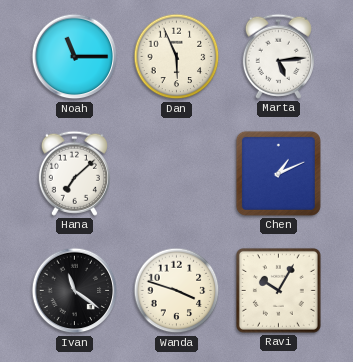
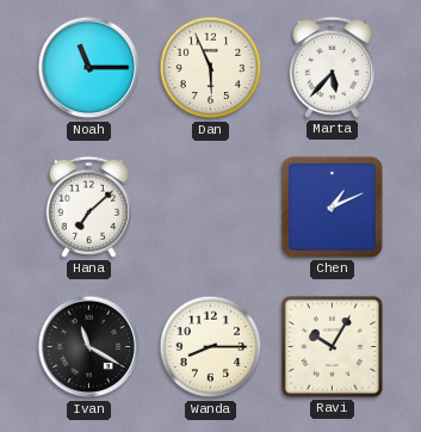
Marta: 5:14 -> 5:37 (332, 67)
Ivan: 11:21 -> 11:20 (89, 347)
Wanda: 3:48 -> 8:15 (211, 347)
